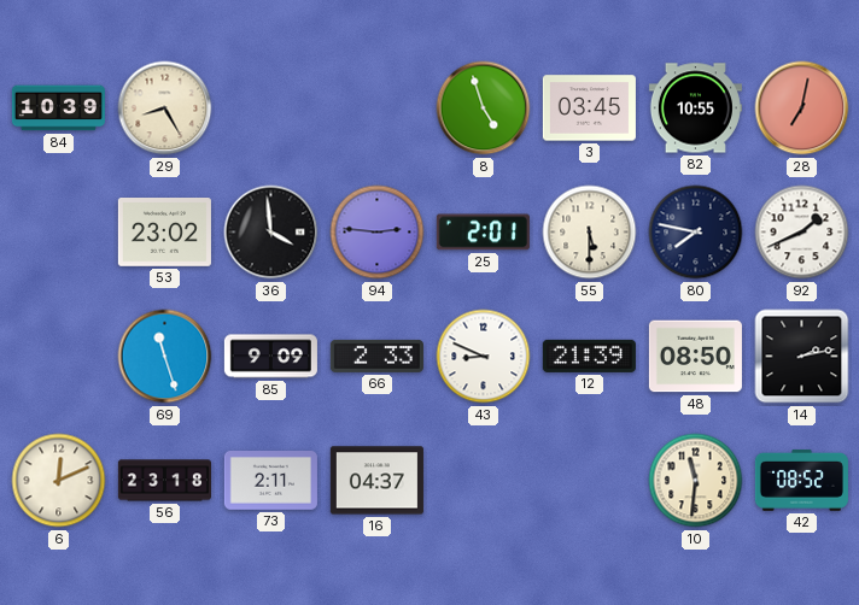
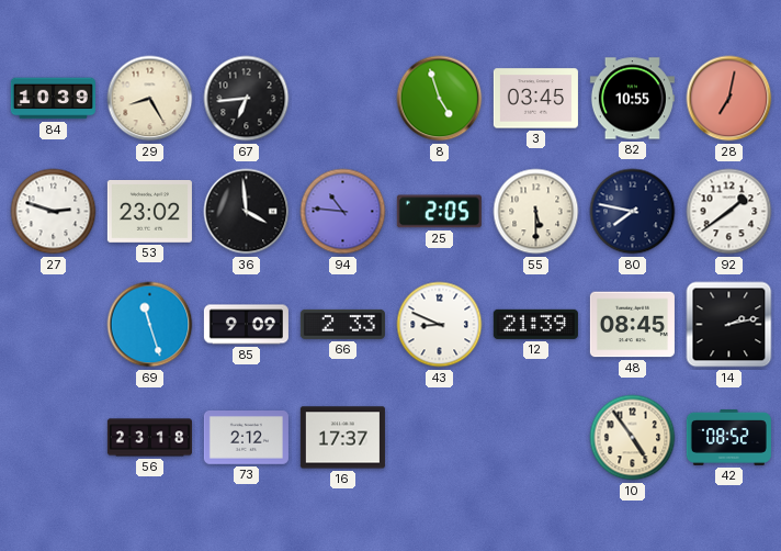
67: none -> 6:44 (247, 99)
27: none -> 2:48 (54, 212)
94: 2:46 -> 10:46 (343, 212)
25: 2:01 -> 2:05 (439, 212)
92: 1:41 -> 1:39 (729, 212)
48: 08:50 -> 08:45 (632, 325)
6: 12:11 -> none (59, 481)
73: 2:11 -> 2:12 (246, 438)
16: 04:37 -> 17:37 (342, 438)
10: 11:31 -> 4:54 (633, 438)
